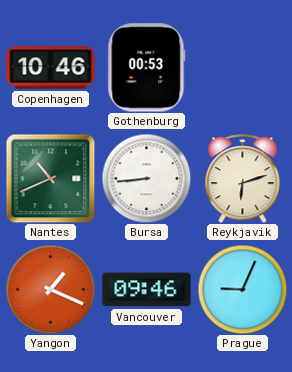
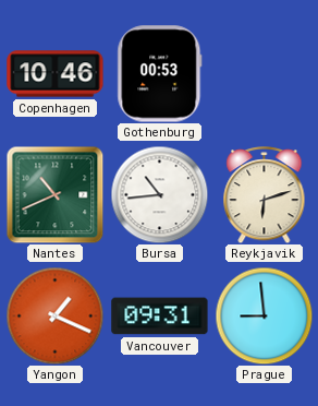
Bursa: 8:44 -> 10:44 (159, 194)
Vancouver: 09:46 -> 09:31 (160, 317)
Prague: 9:04 -> 8:59 (264, 315)
